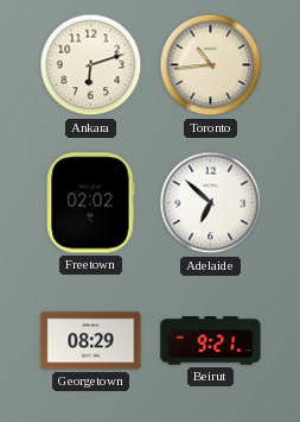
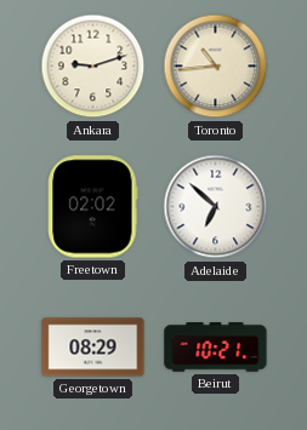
Ankara: 6:12 -> 9:12 (93, 67)
Beirut: 9:21 -> 10:21 (216, 348)
